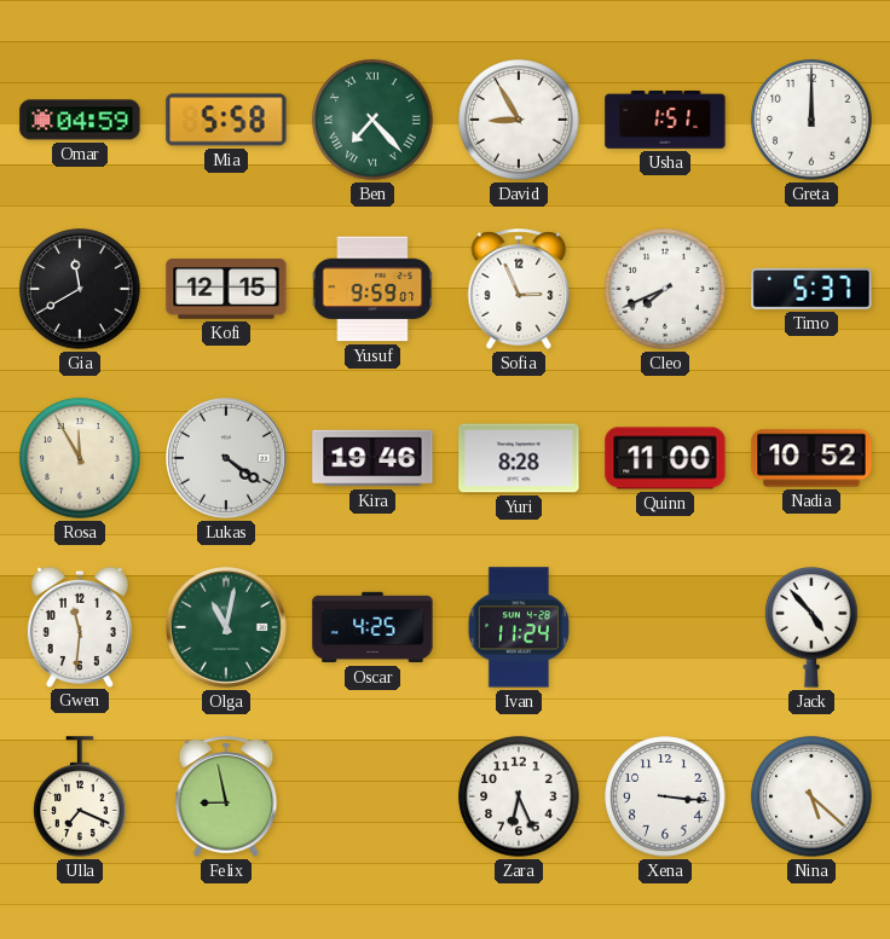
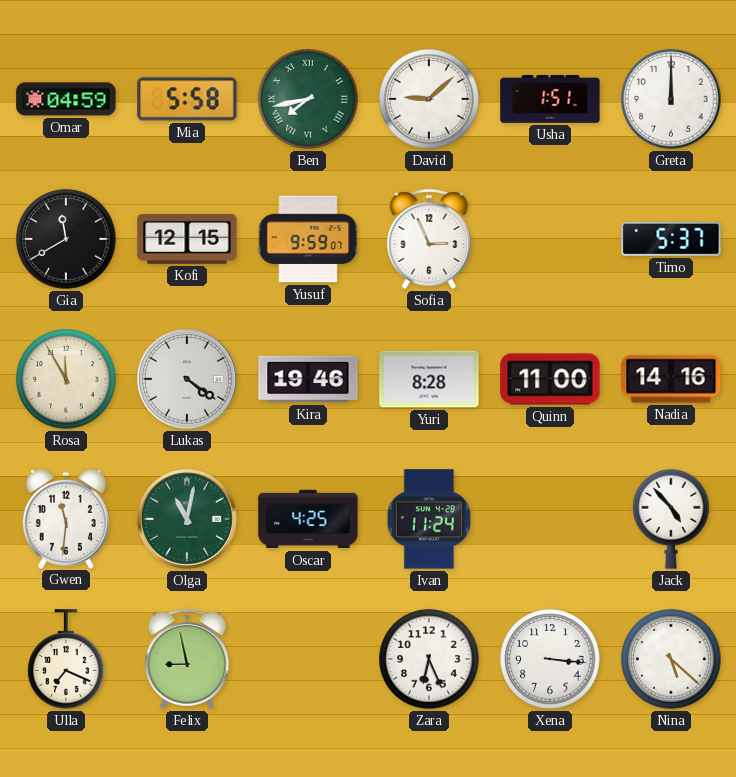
Ben: 7:23 -> 7:43 (308, 99)
David: 8:55 -> 9:08 (429, 99)
Cleo: 7:41 -> none (665, 289)
Nadia: 10:52 -> 14:16 (671, 379)
